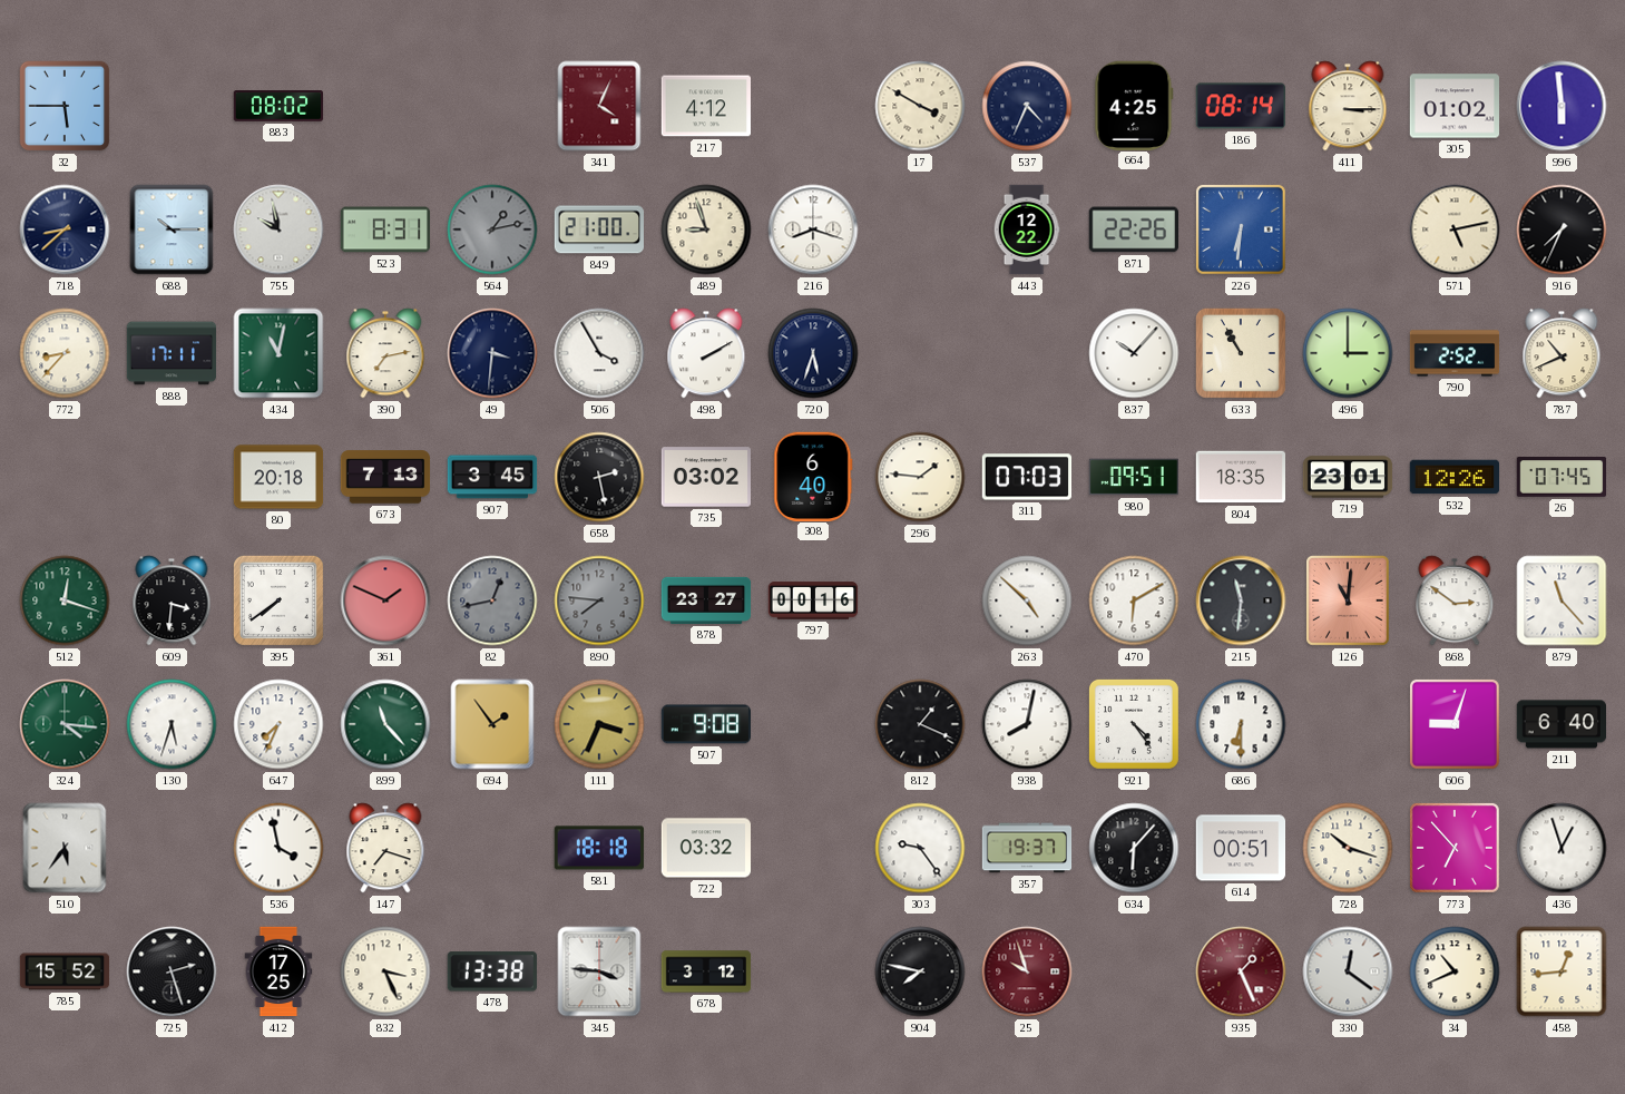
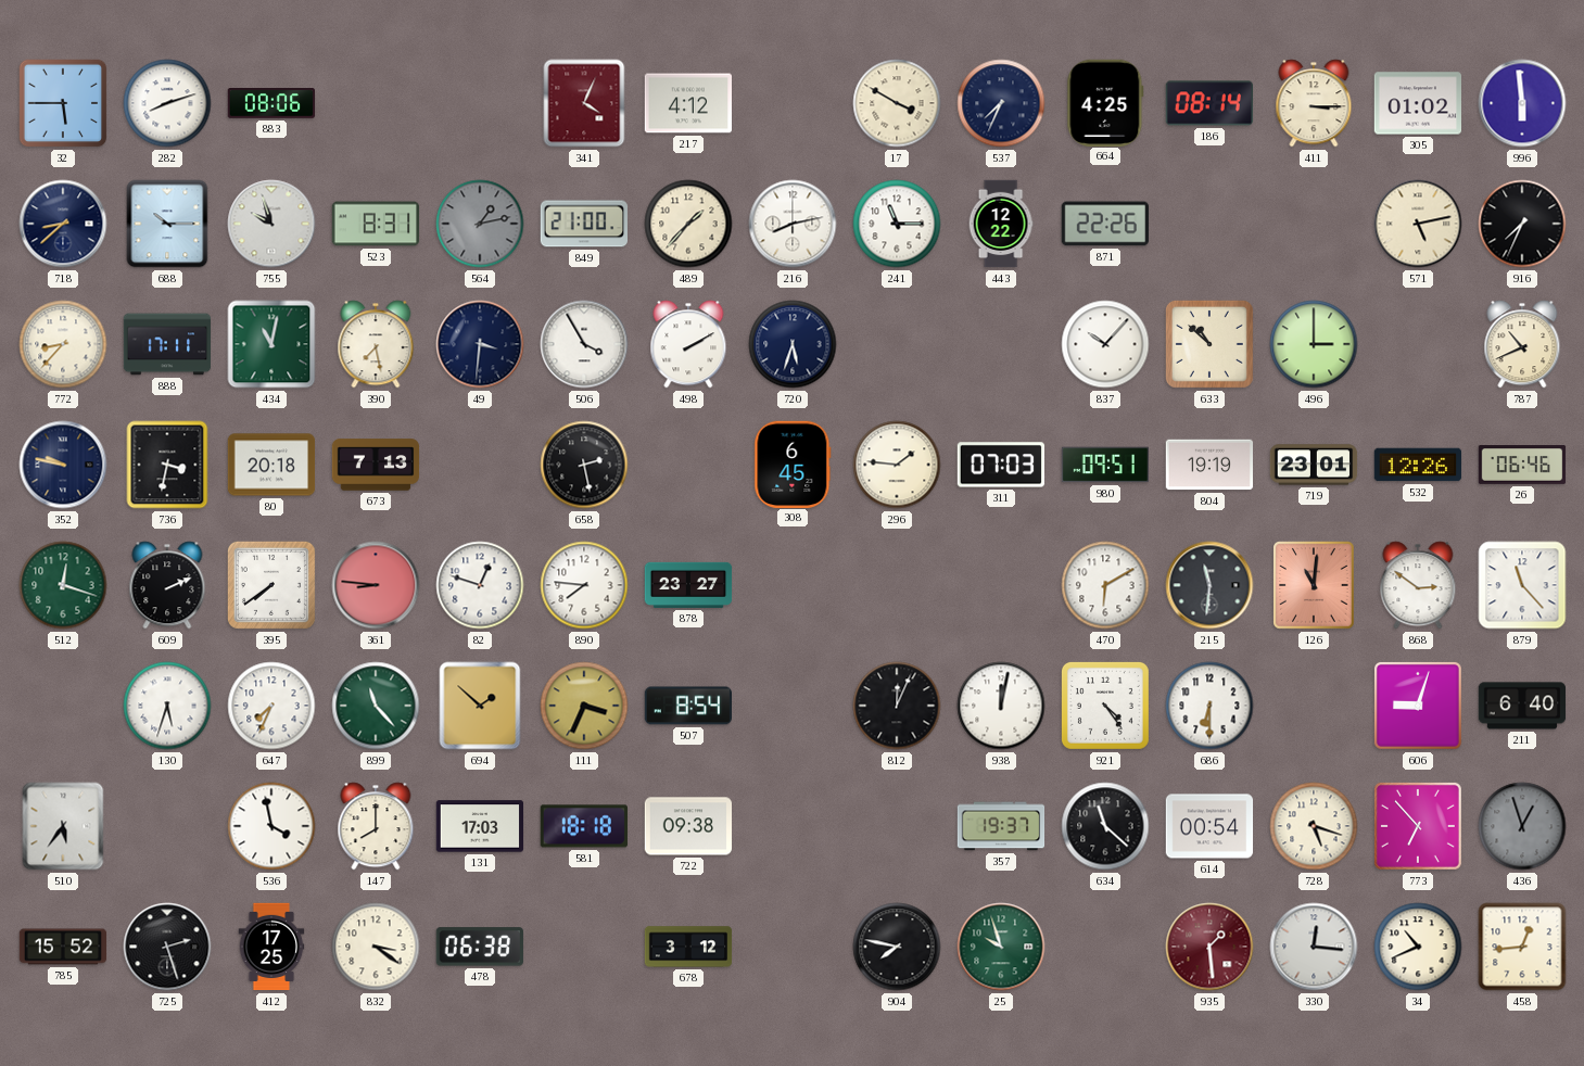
282: none -> 8:12 (167, 103)
883: 08:02 -> 08:06 (271, 104)
537: 4:34 -> 7:34 (1001, 103)
755: 9:58 -> 9:57 (271, 224)
489: 8:57 -> 1:37 (688, 224)
216: 8:18 -> 8:13 (793, 224)
241: none -> 11:15 (897, 224)
226: 6:31 -> none (1241, 229)
390: 7:13 -> 7:28 (376, 344)
633: 10:55 -> 10:52 (1209, 344)
790: 2:52 -> none (1455, 353)
352: none -> 9:47 (63, 465)
736: none -> 3:32 (167, 465)
907: 3:45 -> none (492, 477)
735: 03:02 -> none (706, 477)
308: 6:40 -> 6:45 (793, 464)
804: 18:35 -> 19:19 (1209, 465)
26: 07:45 -> 06:46 (1522, 466)
609: 3:31 -> 2:11 (167, 585)
361: 1:49 -> 8:46 (376, 585)
82: 12:43 -> 12:48 (480, 585)
82 dial: grey -> white (480, 585)
890 dial: grey -> white (584, 585)
797: 00:16 -> none (813, 600)
263: 4:52 -> none (1027, 600)
324: 4:16 -> none (65, 724)
694: 1:54 -> 1:52 (480, 706)
507: 9:08 -> 8:54 (688, 706)
812: 1:19 -> 12:04 (897, 706)
938: 8:02 -> 12:02 (1001, 706)
147: 7:18 -> 8:00 (376, 826)
131: none -> 17:03 (480, 826)
722: 03:32 -> 09:38 (688, 826)
303: 9:24 -> none (920, 848)
634: 6:07 -> 11:22 (1105, 826)
614: 00:51 -> 00:54 (1209, 826)
728: 10:18 -> 5:18 (1314, 826)
436 dial: white -> grey (1522, 826)
832: 3:26 -> 3:21 (376, 947)
478: 13:38 -> 06:38 (480, 947)
345: 3:46 -> none (599, 971)
25 dial: burgundy -> green (1001, 947)
935: 1:26 -> 1:29 (1209, 947)
330: 12:21 -> 12:16 (1314, 947)
